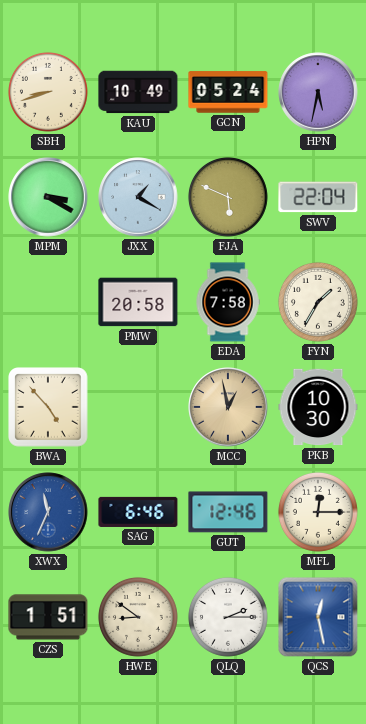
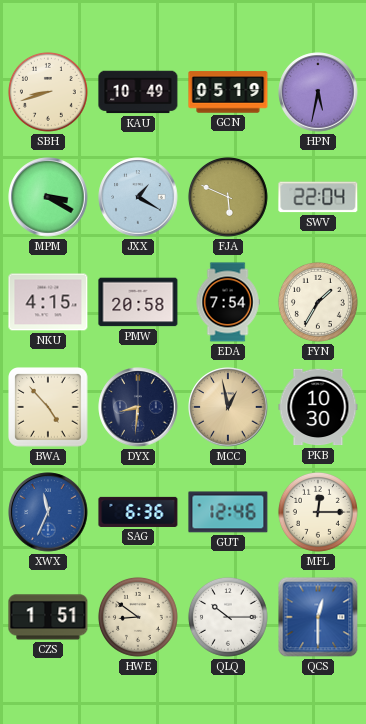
GCN: 05:24 -> 05:19 (228, 92)
NKU: none -> 4:15 (48, 302)
EDA: 7:58 -> 7:54 (228, 302)
DYX: none -> 8:31 (138, 407)
SAG: 6:46 -> 6:36 (138, 512)
QLQ: 2:15 -> 10:15 (228, 617)
QCS: 12:28 -> 12:30 (318, 617)
